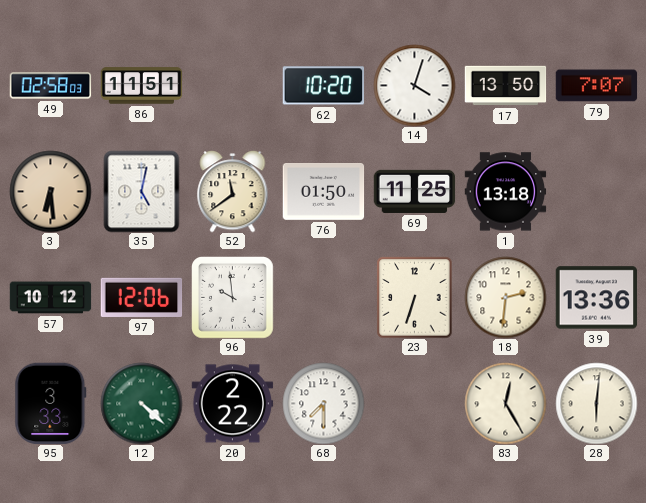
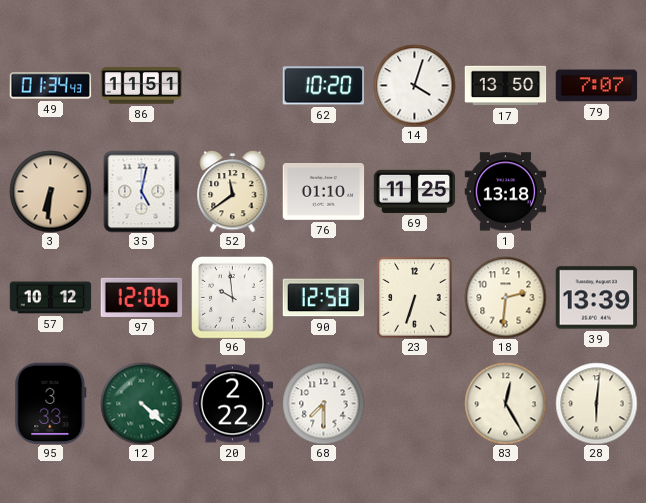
49: 02:58 -> 01:34 (50, 86)
3: 6:29 -> 6:31 (50, 191)
76: 01:50 -> 01:10 (323, 192)
90: none -> 12:58 (323, 298)
39: 13:36 -> 13:39 (596, 298)
